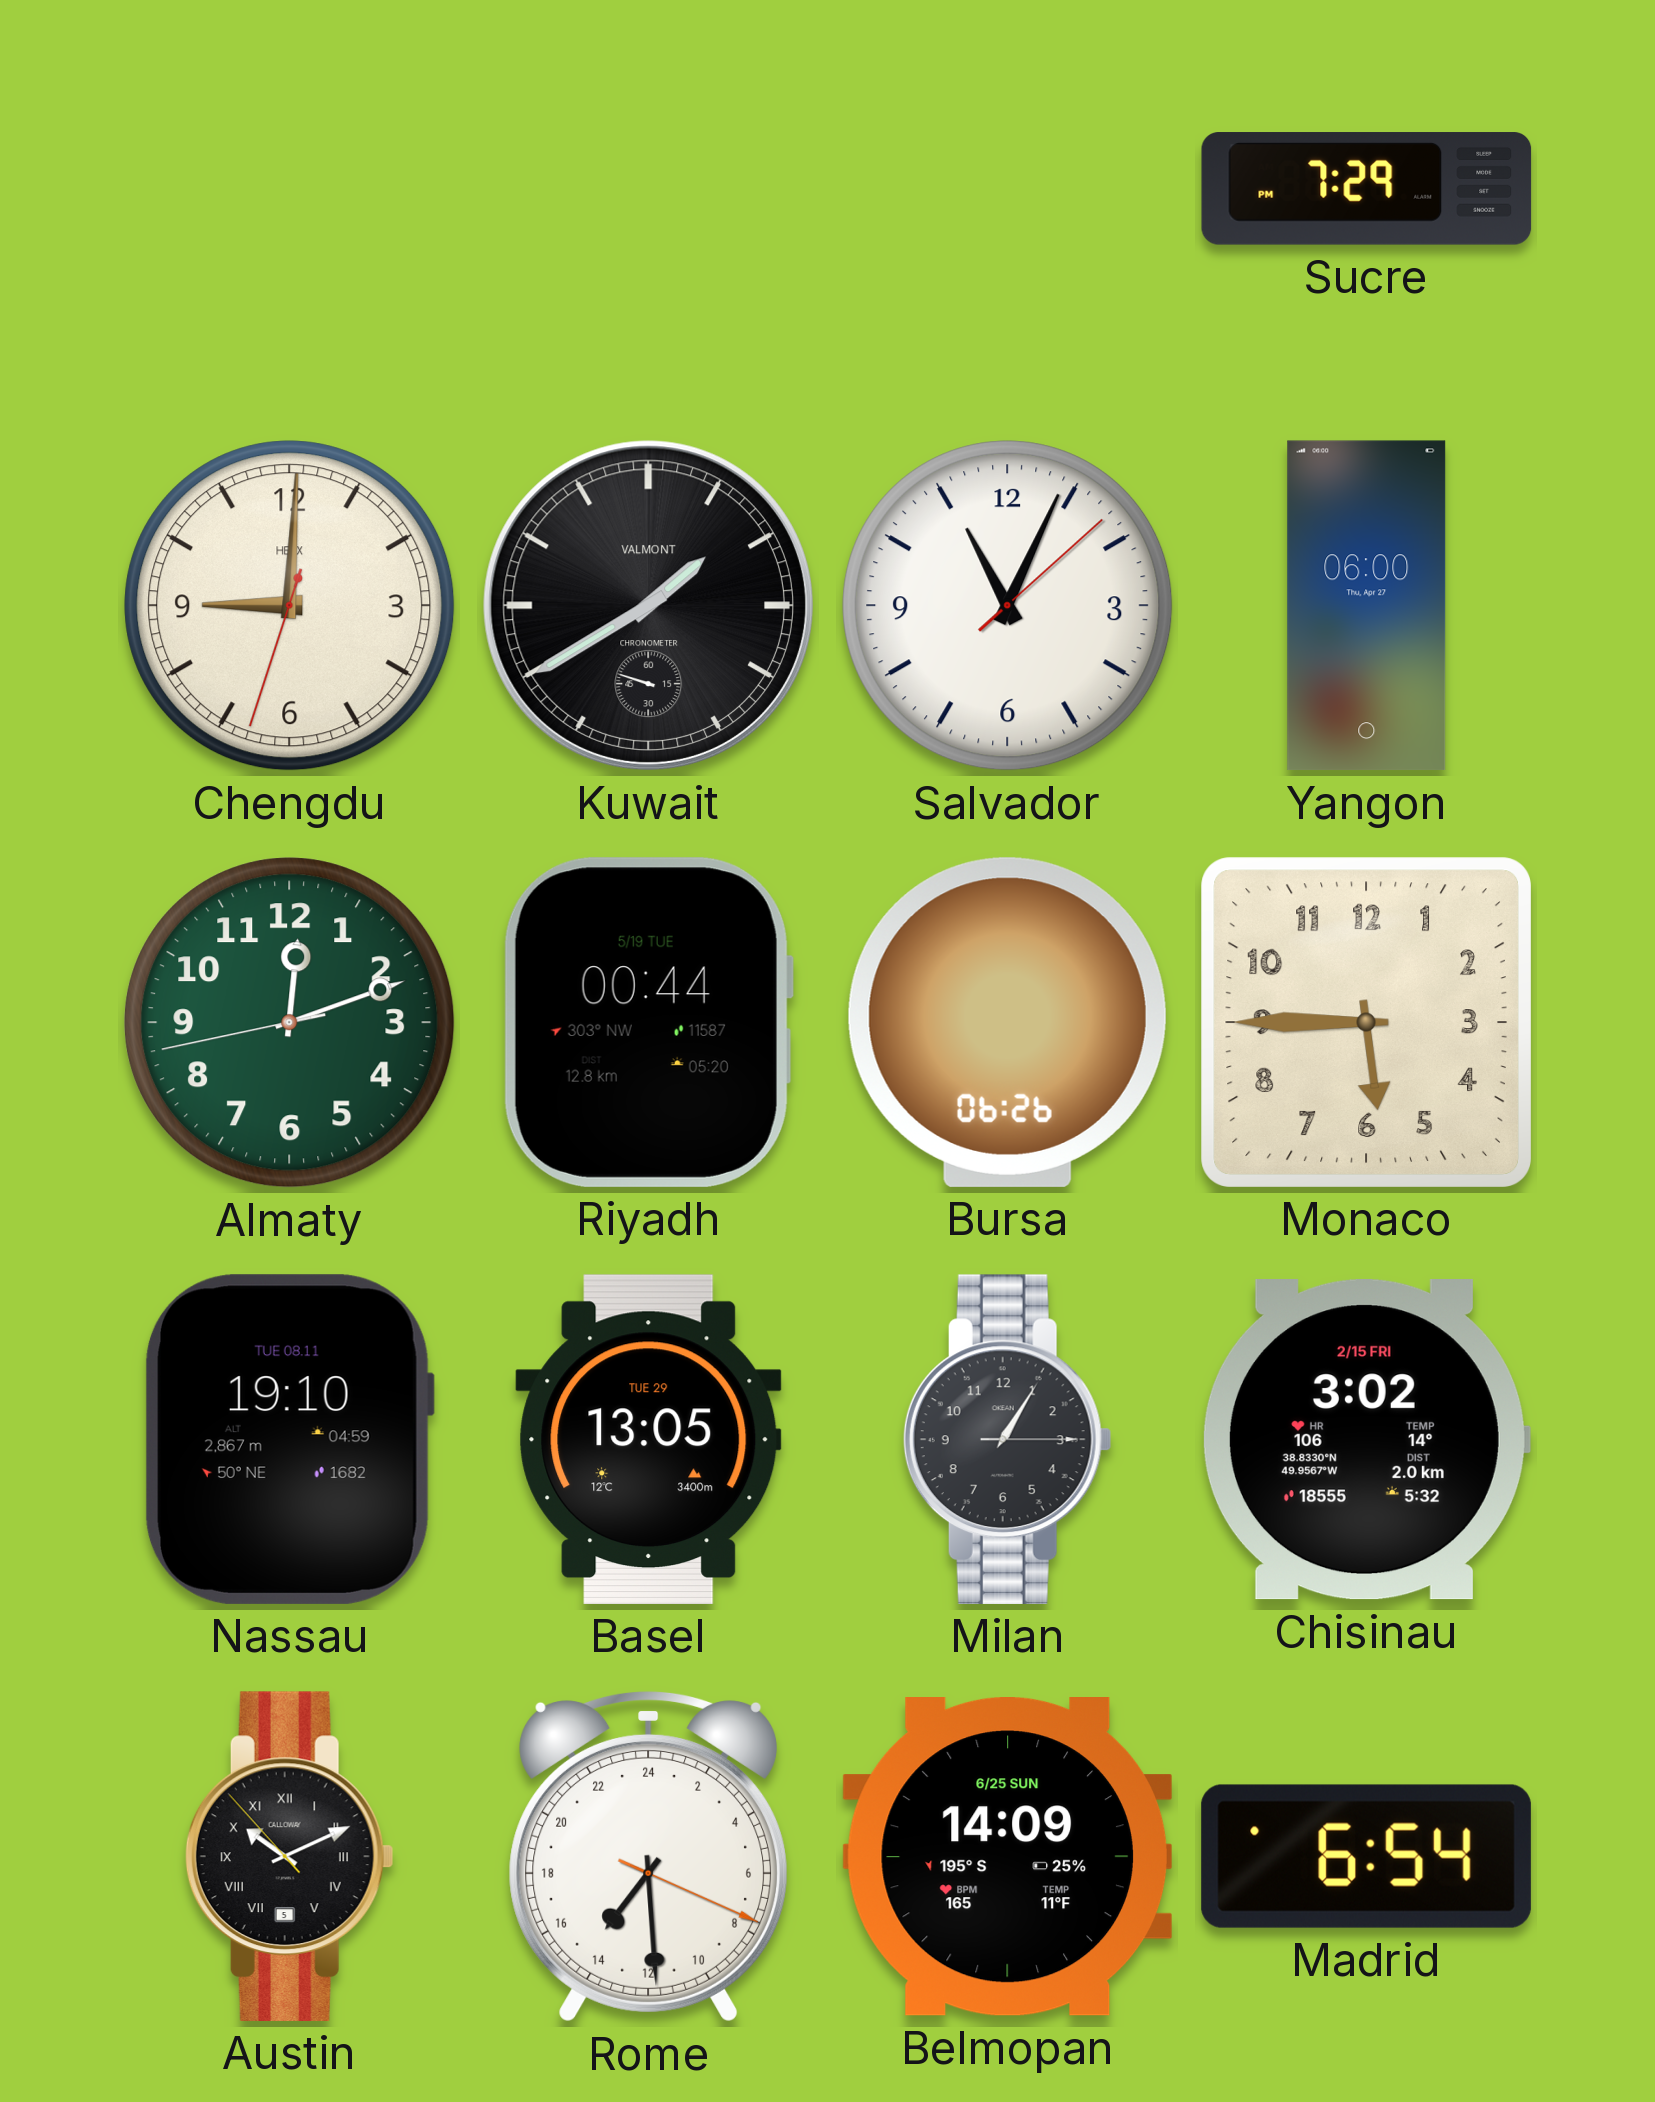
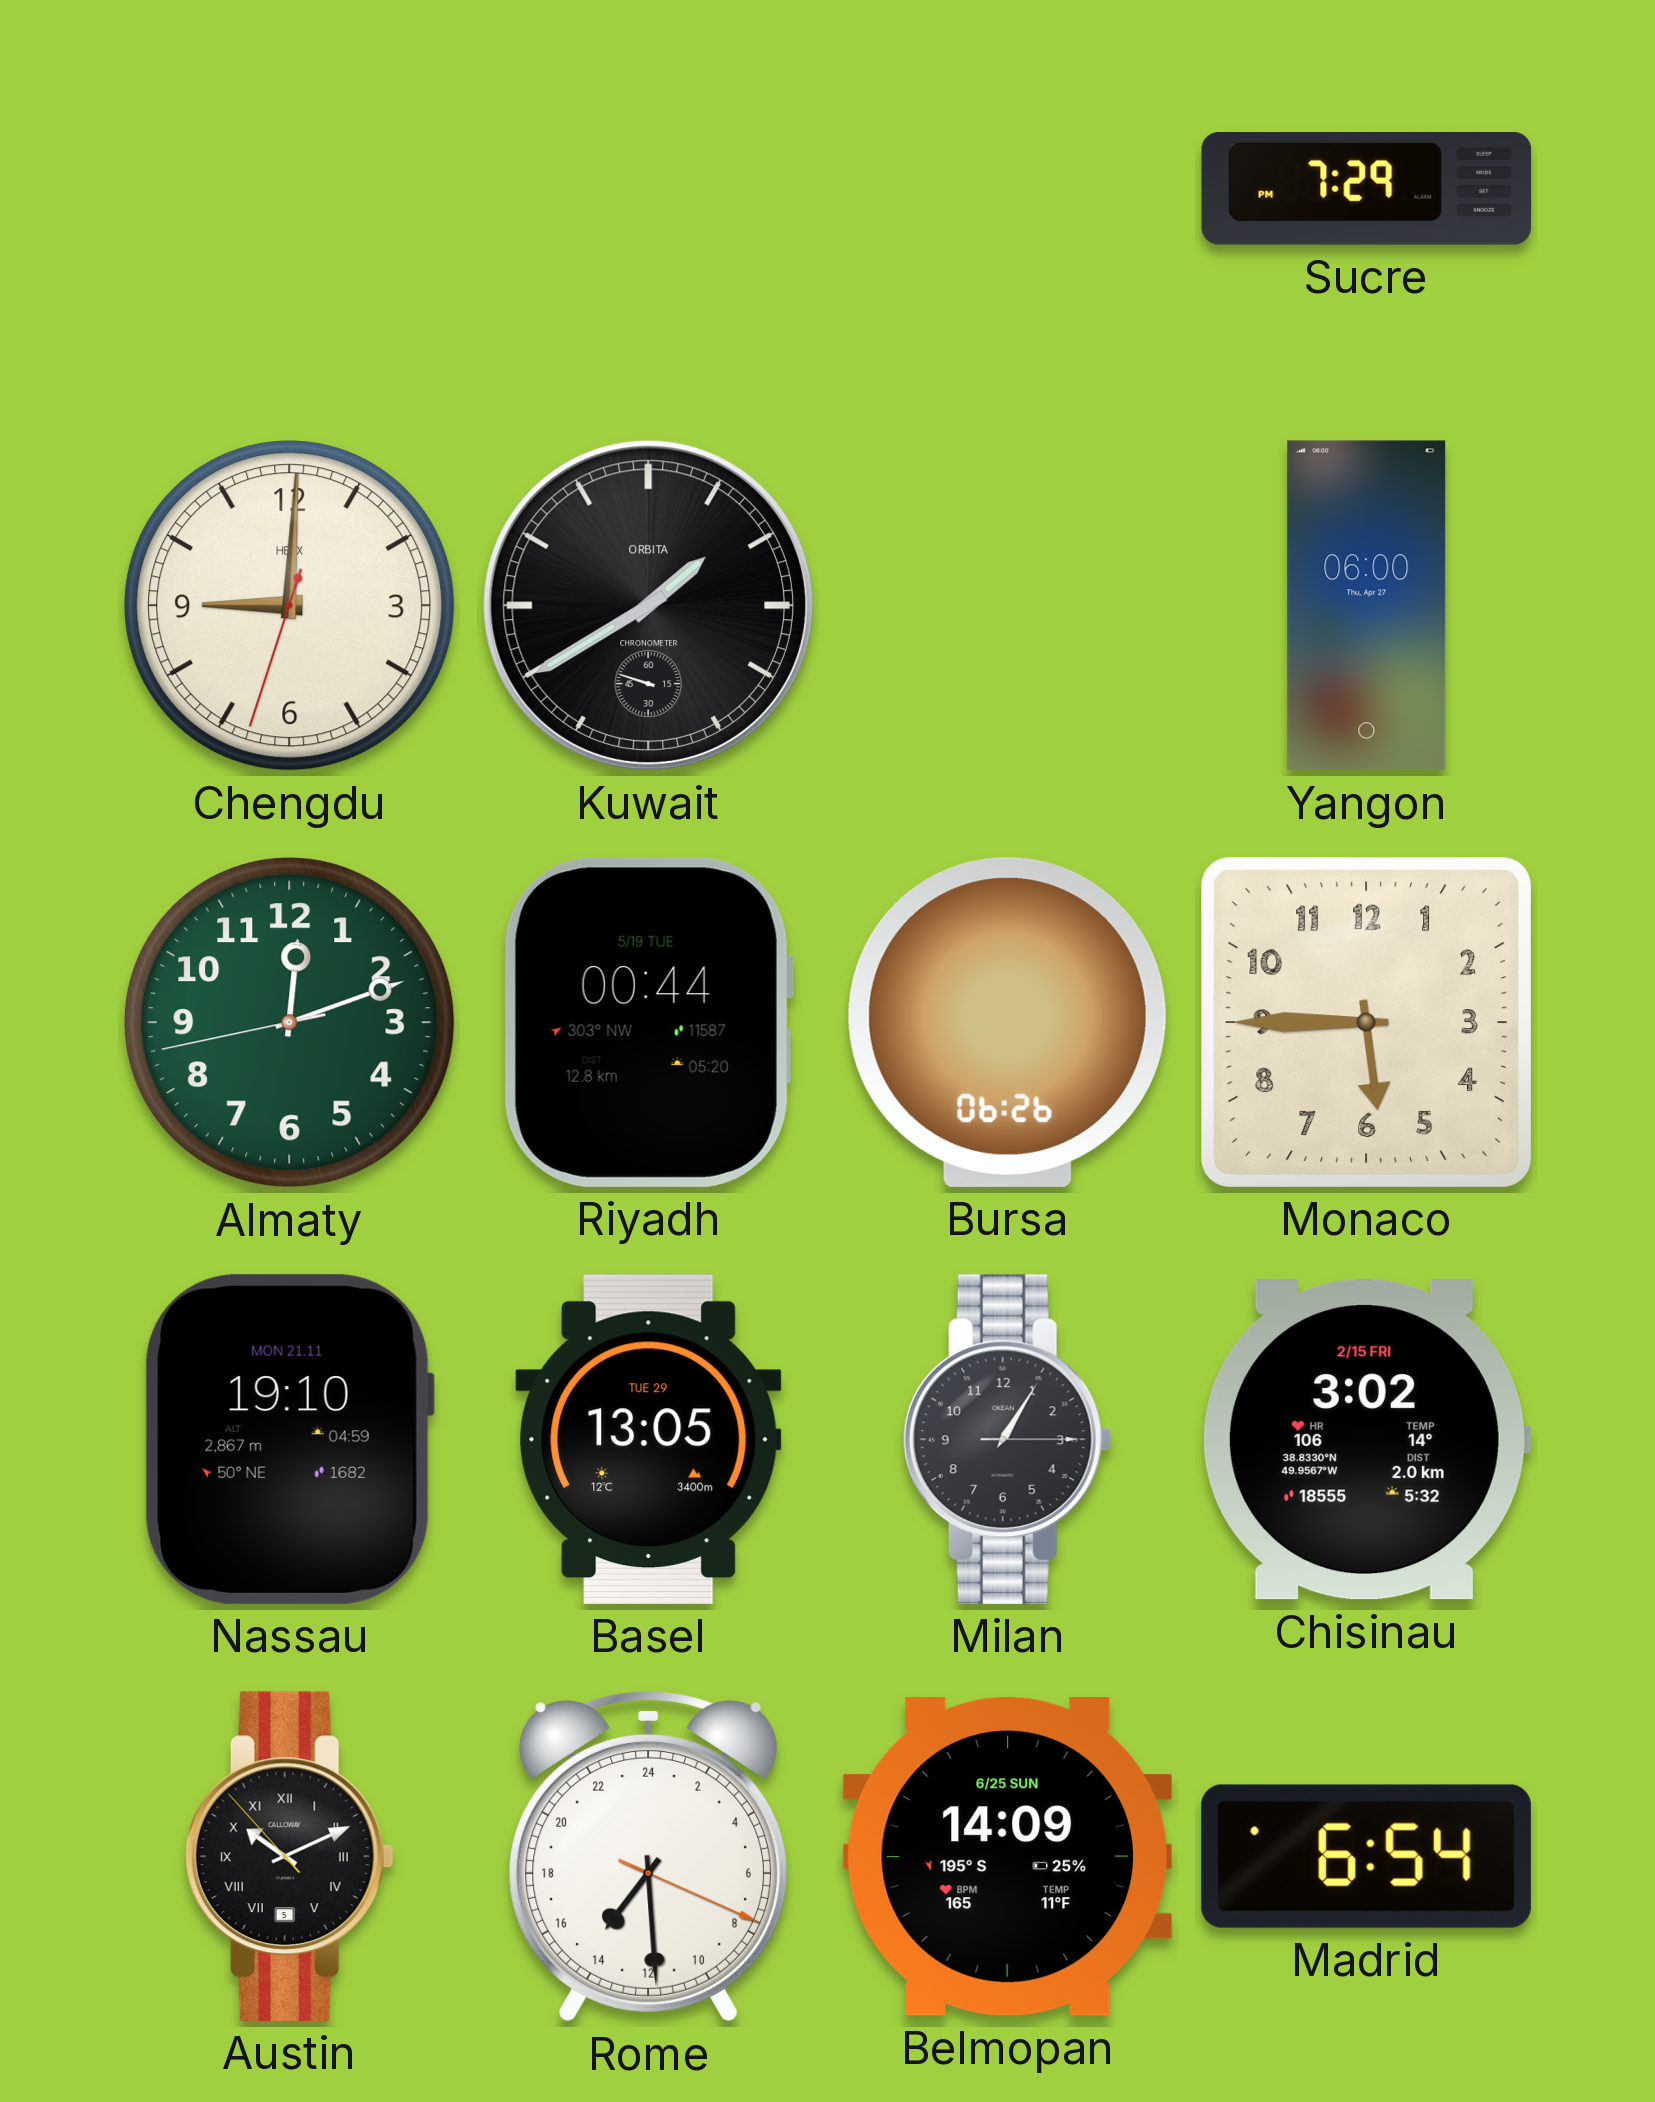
Kuwait brand: VALMONT -> ORBITA (648, 605)
Salvador: 11:04 -> none (1008, 606)
Nassau date: TUE 08.11 -> MON 21.11 (289, 1439)
